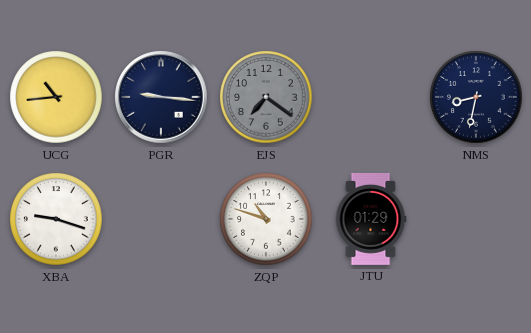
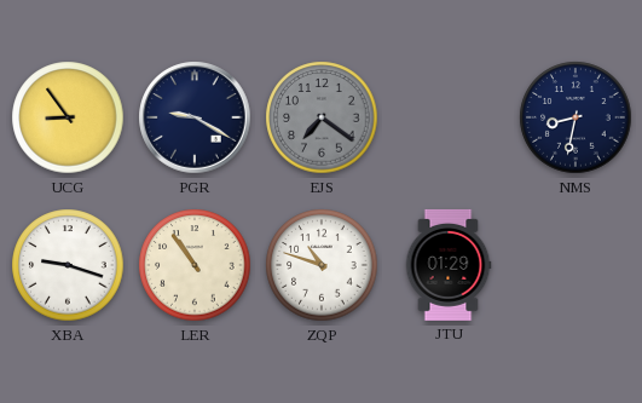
UCG: 10:44 -> 8:54 (68, 117)
PGR: 9:16 -> 9:20 (195, 117)
LER: none -> 10:54 (195, 265)
